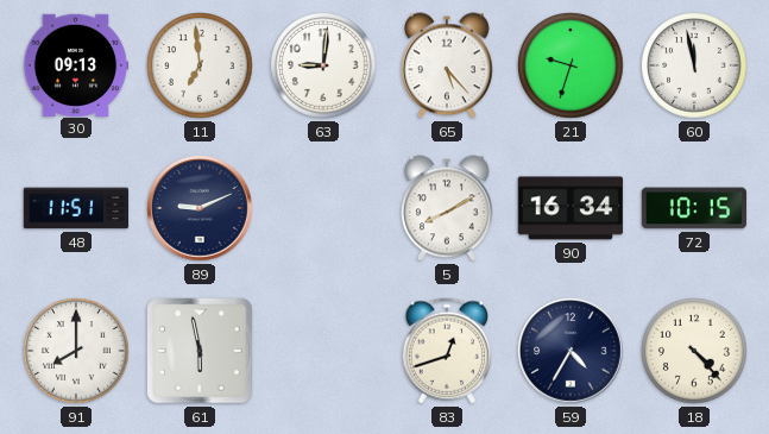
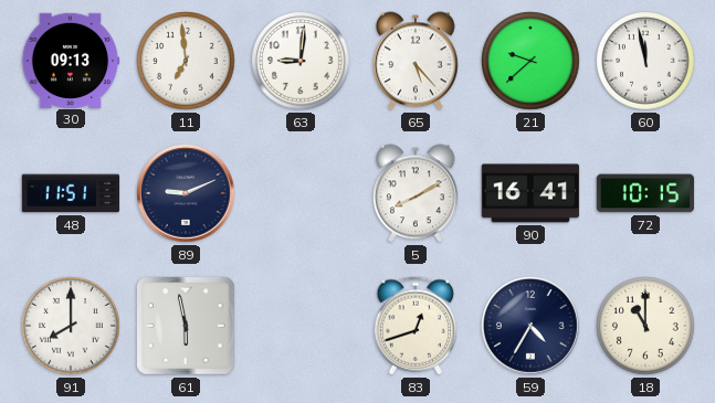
21: 9:33 -> 9:38 (530, 61)
90: 16:34 -> 16:41 (530, 193)
18: 4:23 -> 11:00 (645, 326)
